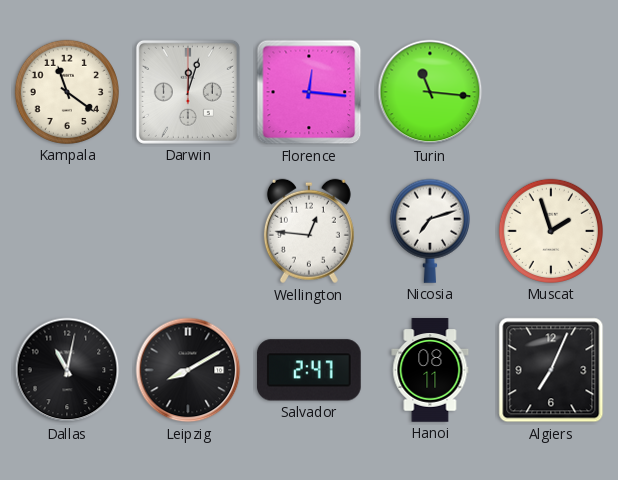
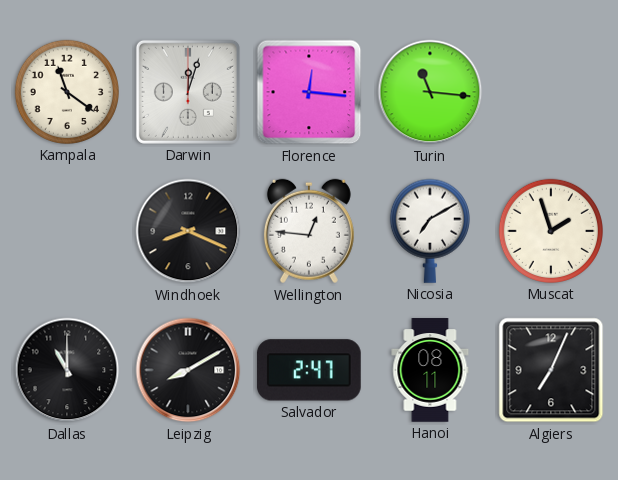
Windhoek: none -> 8:19 (188, 231)
Nicosia: 7:12 -> 7:10 (430, 231)
Dallas: 11:02 -> 11:00 (67, 370)
